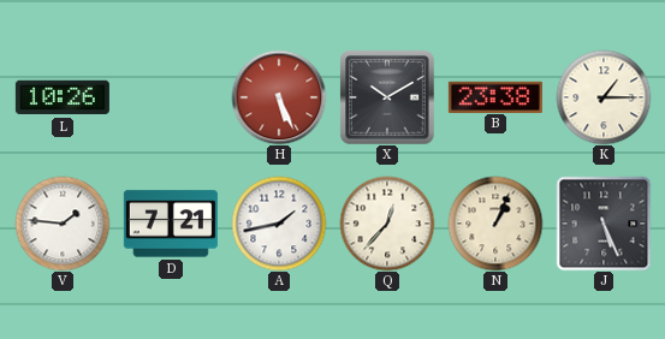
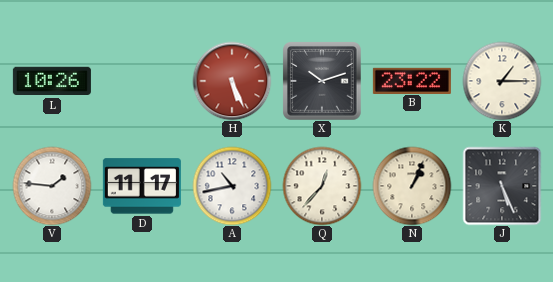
X: 10:10 -> 10:12 (322, 81)
B: 23:38 -> 23:22 (412, 80)
D: 7:21 -> 11:17 (142, 186)
A: 1:43 -> 10:43 (232, 186)
